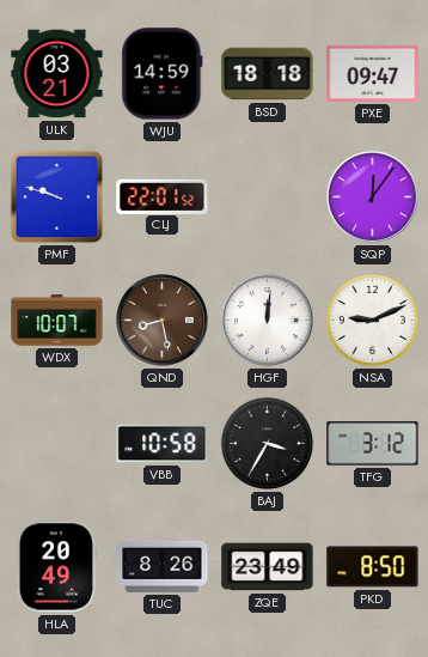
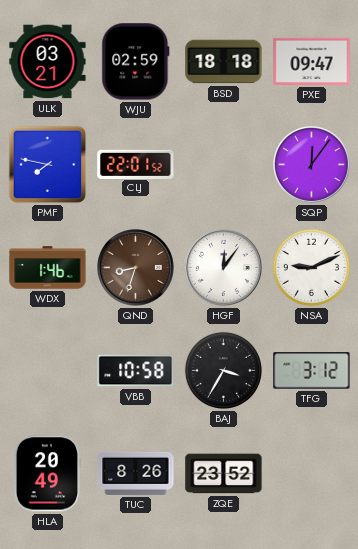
WJU: 14:59 -> 02:59 (136, 62)
PMF: 9:48 -> 7:47 (48, 165)
WDX: 10:07 -> 1:46 (48, 268)
QND: 8:28 -> 8:33 (136, 268)
HGF: 12:01 -> 12:06 (224, 268)
ZQE: 23:49 -> 23:52 (224, 474)
PKD: 8:50 -> none (373, 567)
